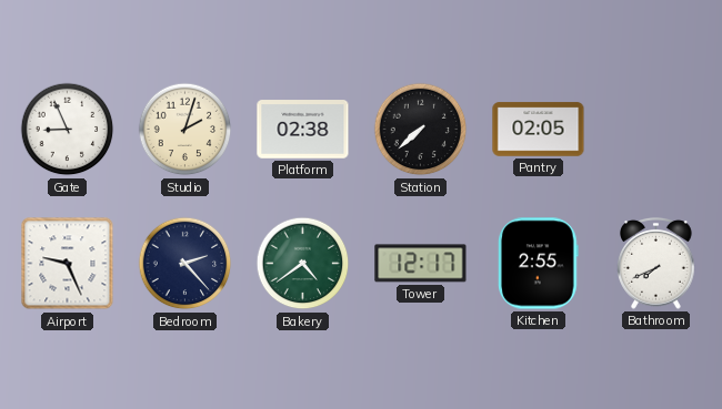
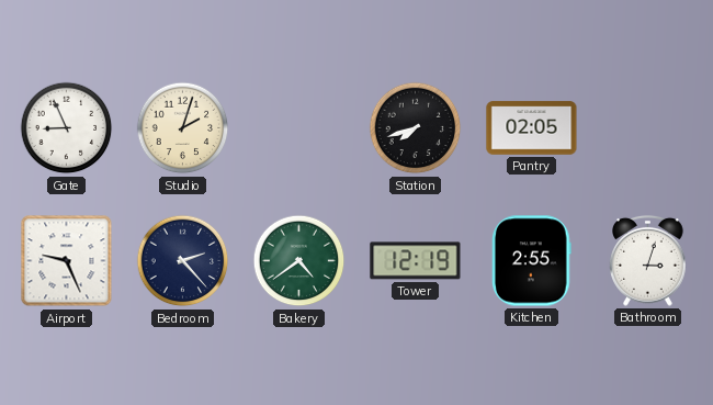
Platform: 02:38 -> none (303, 130)
Station: 7:38 -> 7:42 (416, 128)
Tower: 12:17 -> 12:19 (416, 261)
Bathroom: 7:41 -> 3:03 (648, 260)
